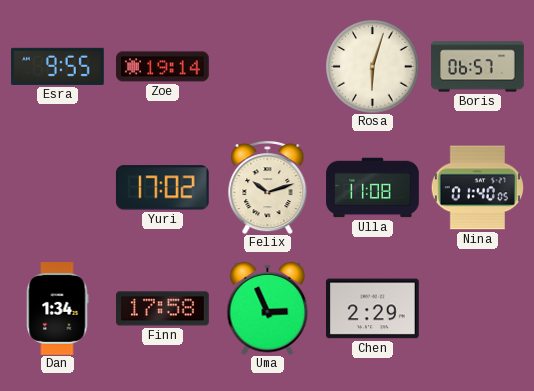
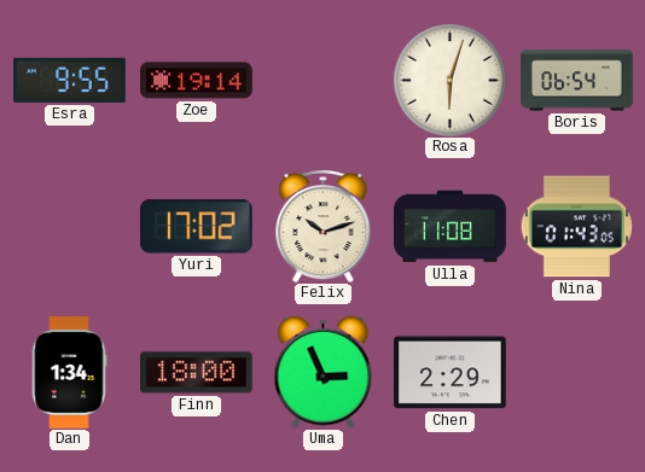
Boris: 06:57 -> 06:54 (577, 81)
Nina: 01:40 -> 01:43 (576, 227)
Finn: 17:58 -> 18:00 (197, 373)
